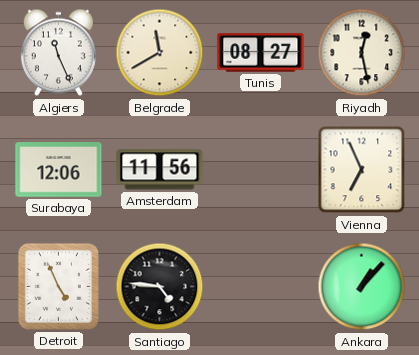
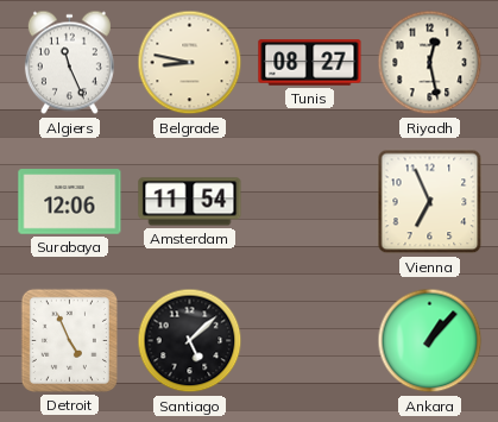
Belgrade: 11:40 -> 8:47 (190, 63)
Amsterdam: 11:56 -> 11:54 (190, 202)
Santiago: 4:46 -> 5:08 (190, 341)
